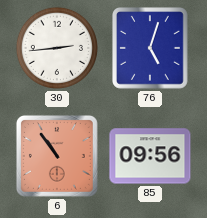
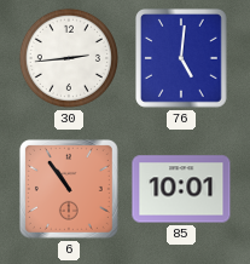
76: 5:03 -> 5:01 (182, 59)
85: 09:56 -> 10:01 (181, 189)
